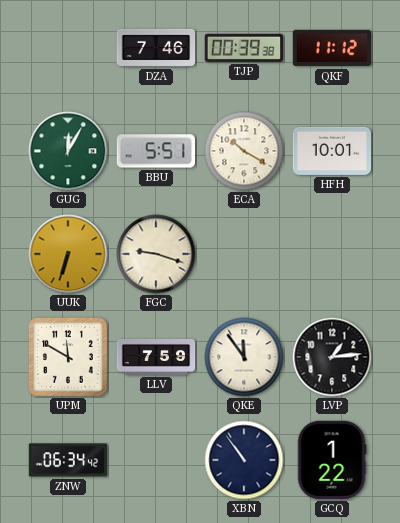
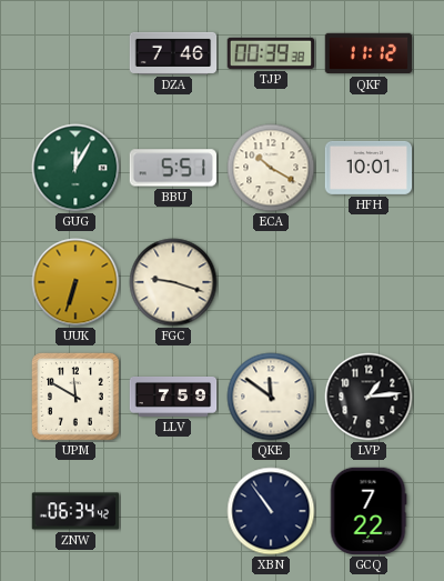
QKE: 11:54 -> 11:51 (271, 397)
GCQ: 1:22 -> 7:22 (369, 511)
